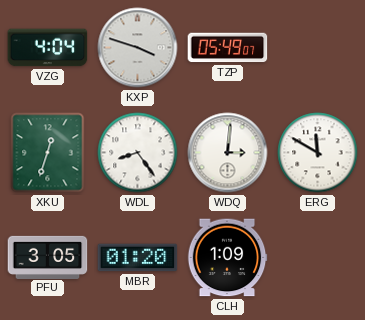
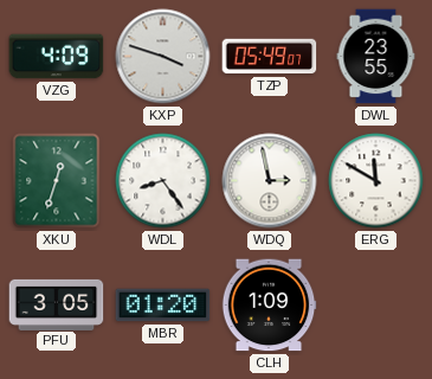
VZG: 4:04 -> 4:09 (57, 57)
DWL: none -> 23:55 (376, 57)
WDQ: 3:01 -> 2:58 (270, 181)
